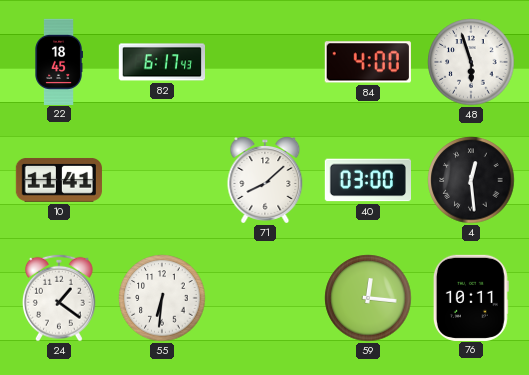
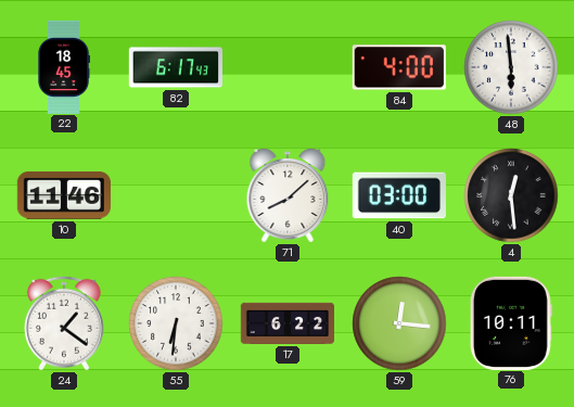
48: 5:57 -> 5:59 (511, 67)
10: 11:41 -> 11:46 (64, 195)
17: none -> 6:22 (286, 323)
